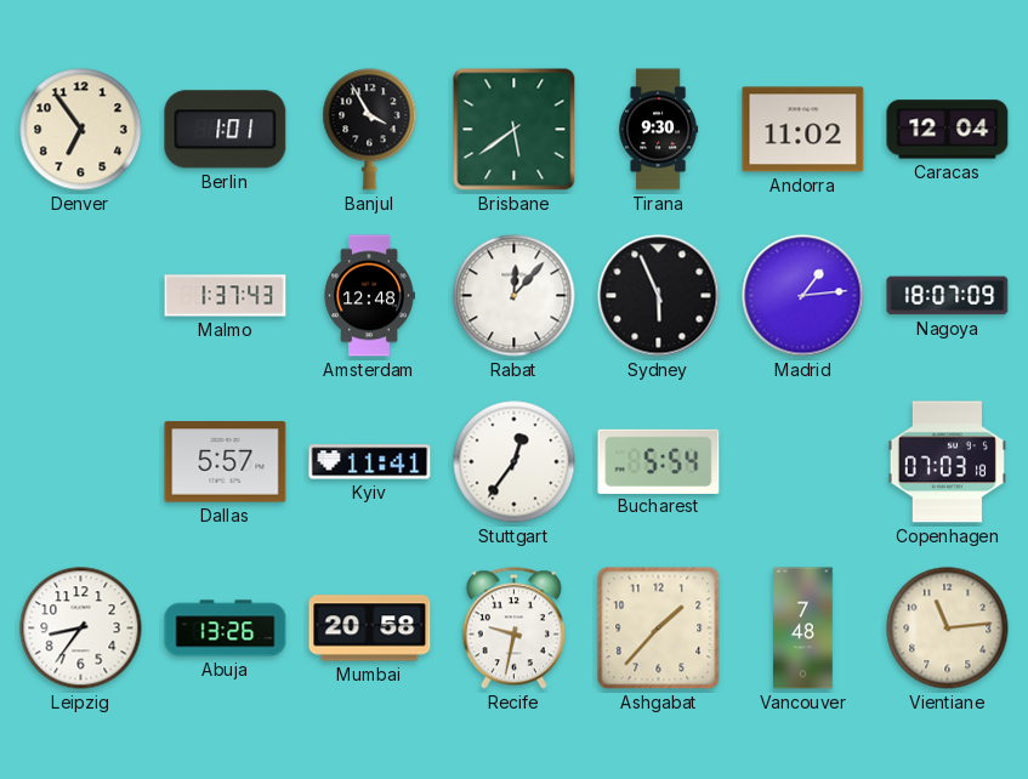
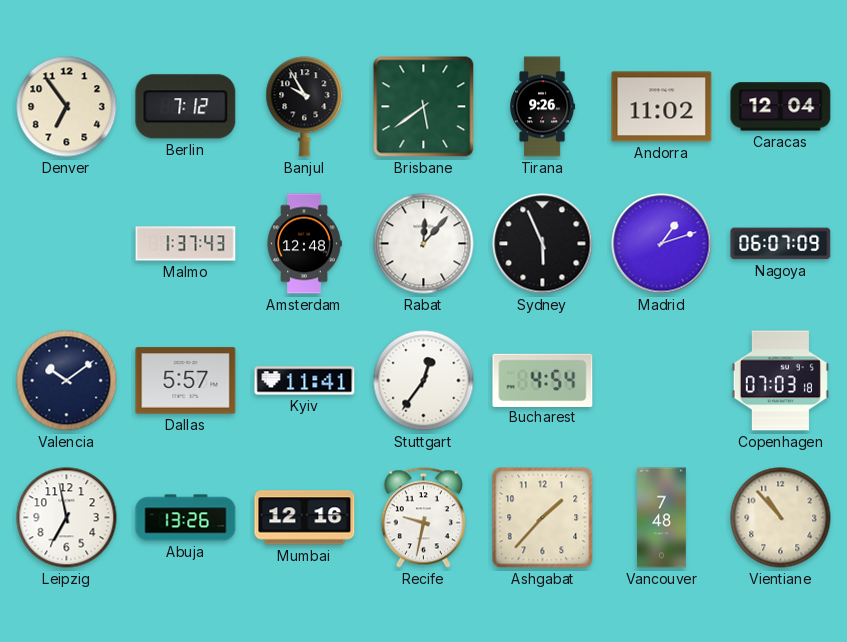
Berlin: 1:01 -> 7:12 (186, 107)
Banjul: 3:55 -> 9:55 (305, 107)
Tirana: 9:30 -> 9:26 (543, 107)
Madrid: 1:14 -> 1:12 (662, 244)
Nagoya: 18:07 -> 06:07 (781, 244)
Valencia: none -> 10:09 (67, 381)
Bucharest: 5:54 -> 4:54 (543, 380)
Leipzig: 8:36 -> 6:58 (67, 518)
Mumbai: 20:58 -> 12:16 (305, 518)
Vientiane: 11:14 -> 10:53 (781, 518)
